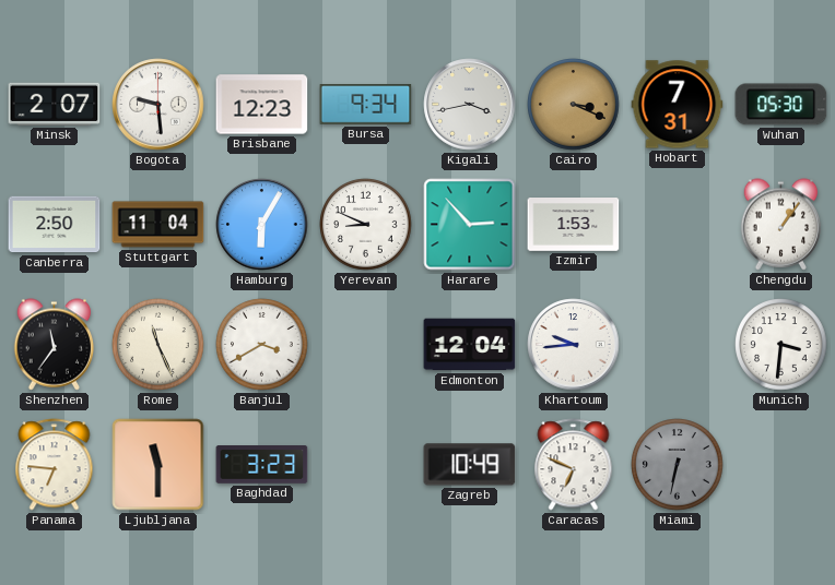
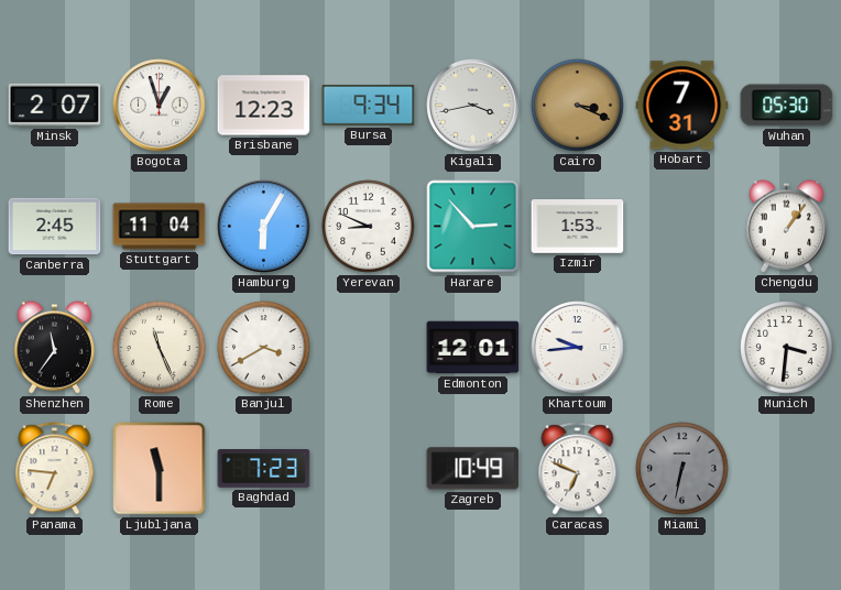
Bogota: 9:29 -> 12:57 (160, 106)
Canberra: 2:50 -> 2:45 (55, 227)
Edmonton: 12:04 -> 12:01 (473, 348)
Baghdad: 3:23 -> 7:23 (264, 469)
